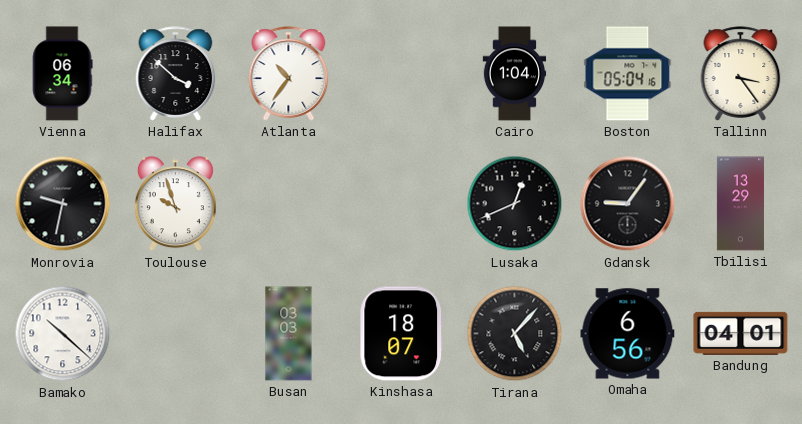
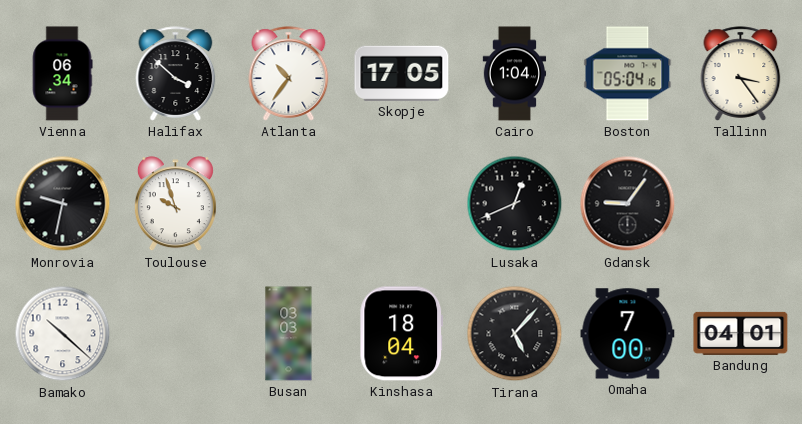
Skopje: none -> 17:05 (402, 73)
Tbilisi: 13:29 -> none (740, 204)
Kinshasa: 18:07 -> 18:04 (402, 334)
Omaha: 6:56 -> 7:00 (628, 334)
